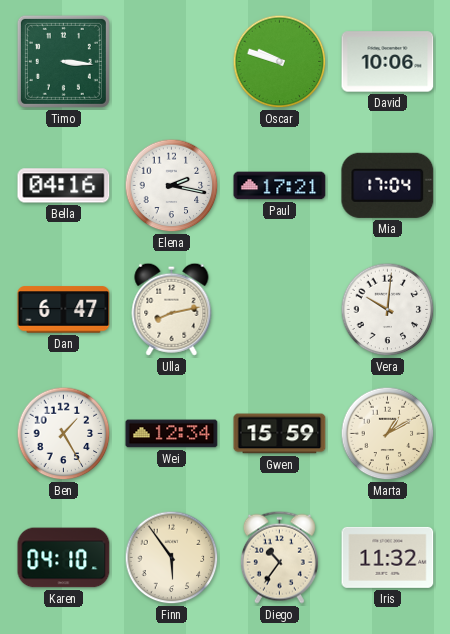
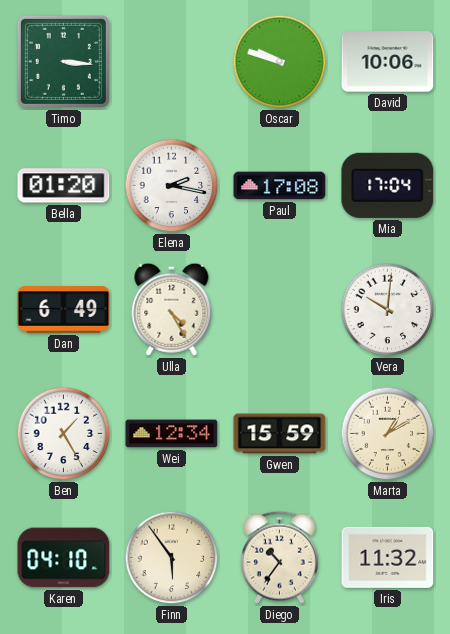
Bella: 04:16 -> 01:20 (64, 186)
Paul: 17:21 -> 17:08 (280, 186)
Dan: 6:47 -> 6:49 (64, 310)
Ulla: 8:13 -> 4:25 (172, 309)
